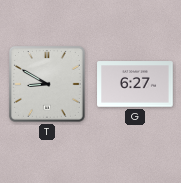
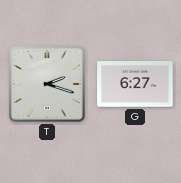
T: 8:50 -> 2:18 (48, 85)
